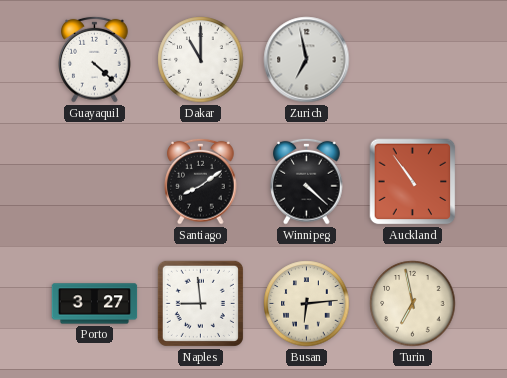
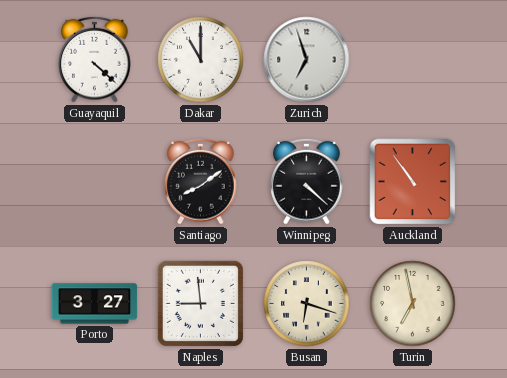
Zurich: 6:58 -> 6:57 (307, 60)
Busan: 6:14 -> 6:18 (307, 304)
